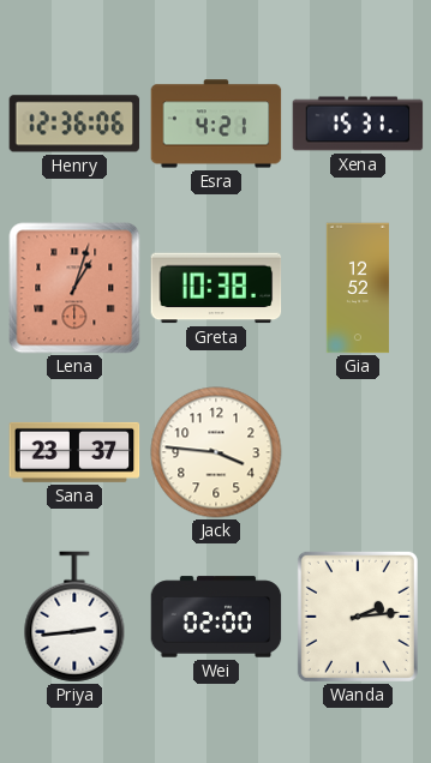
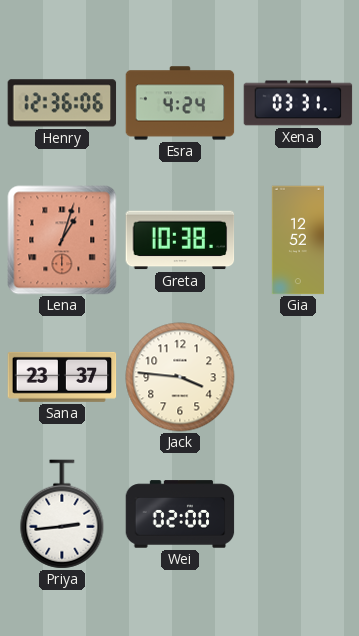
Esra: 4:21 -> 4:24 (180, 103)
Xena: 15:31 -> 03:31 (298, 103)
Wanda: 2:14 -> none (358, 617)
